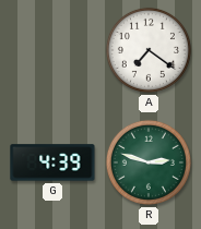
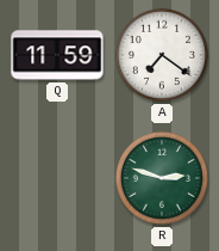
Q: none -> 11:59 (57, 55)
G: 4:39 -> none (52, 162)
